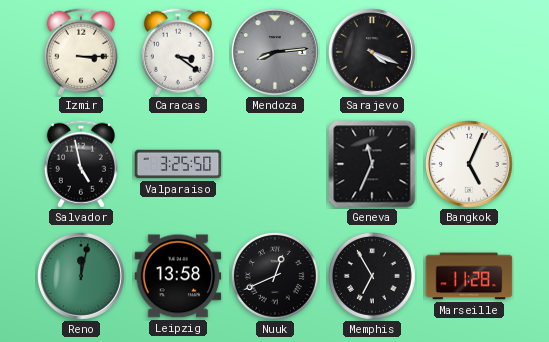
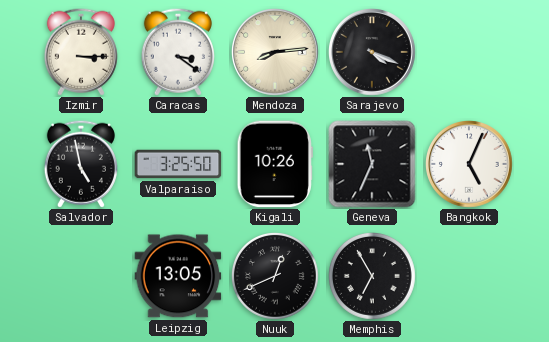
Mendoza dial: grey -> cream (276, 53)
Kigali: none -> 10:26 (275, 164)
Reno: 12:02 -> none (82, 277)
Leipzig: 13:58 -> 13:05 (178, 276)
Marseille: 11:28 -> none (469, 276)
